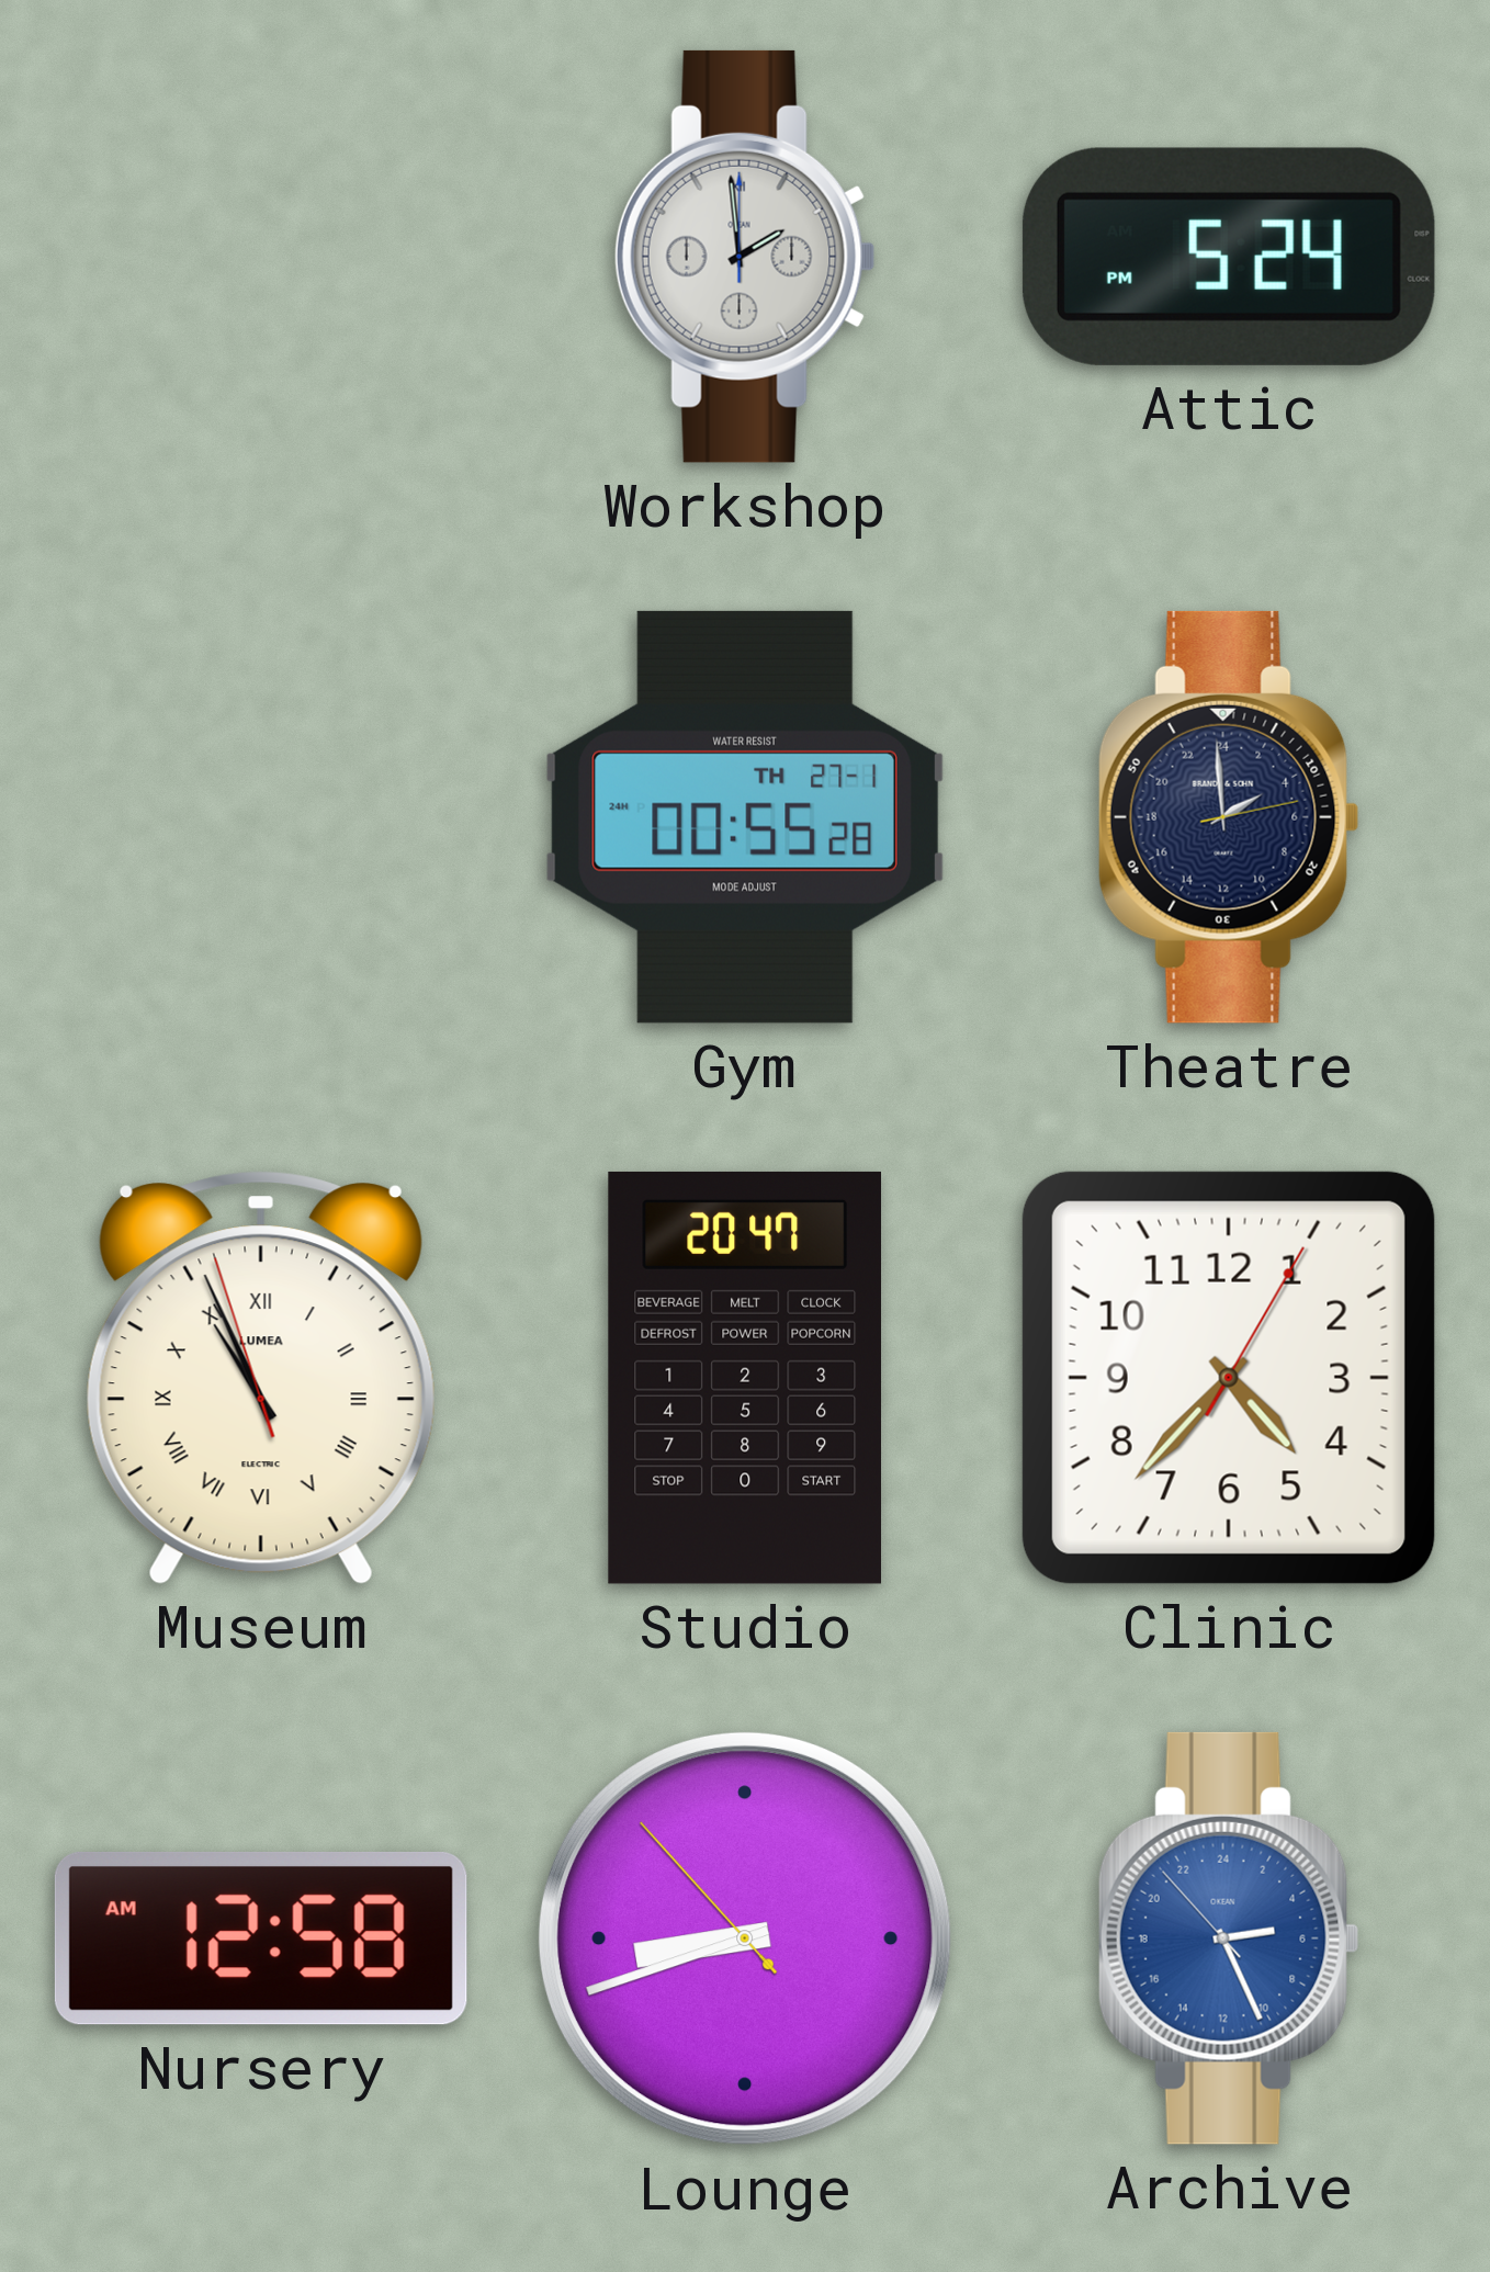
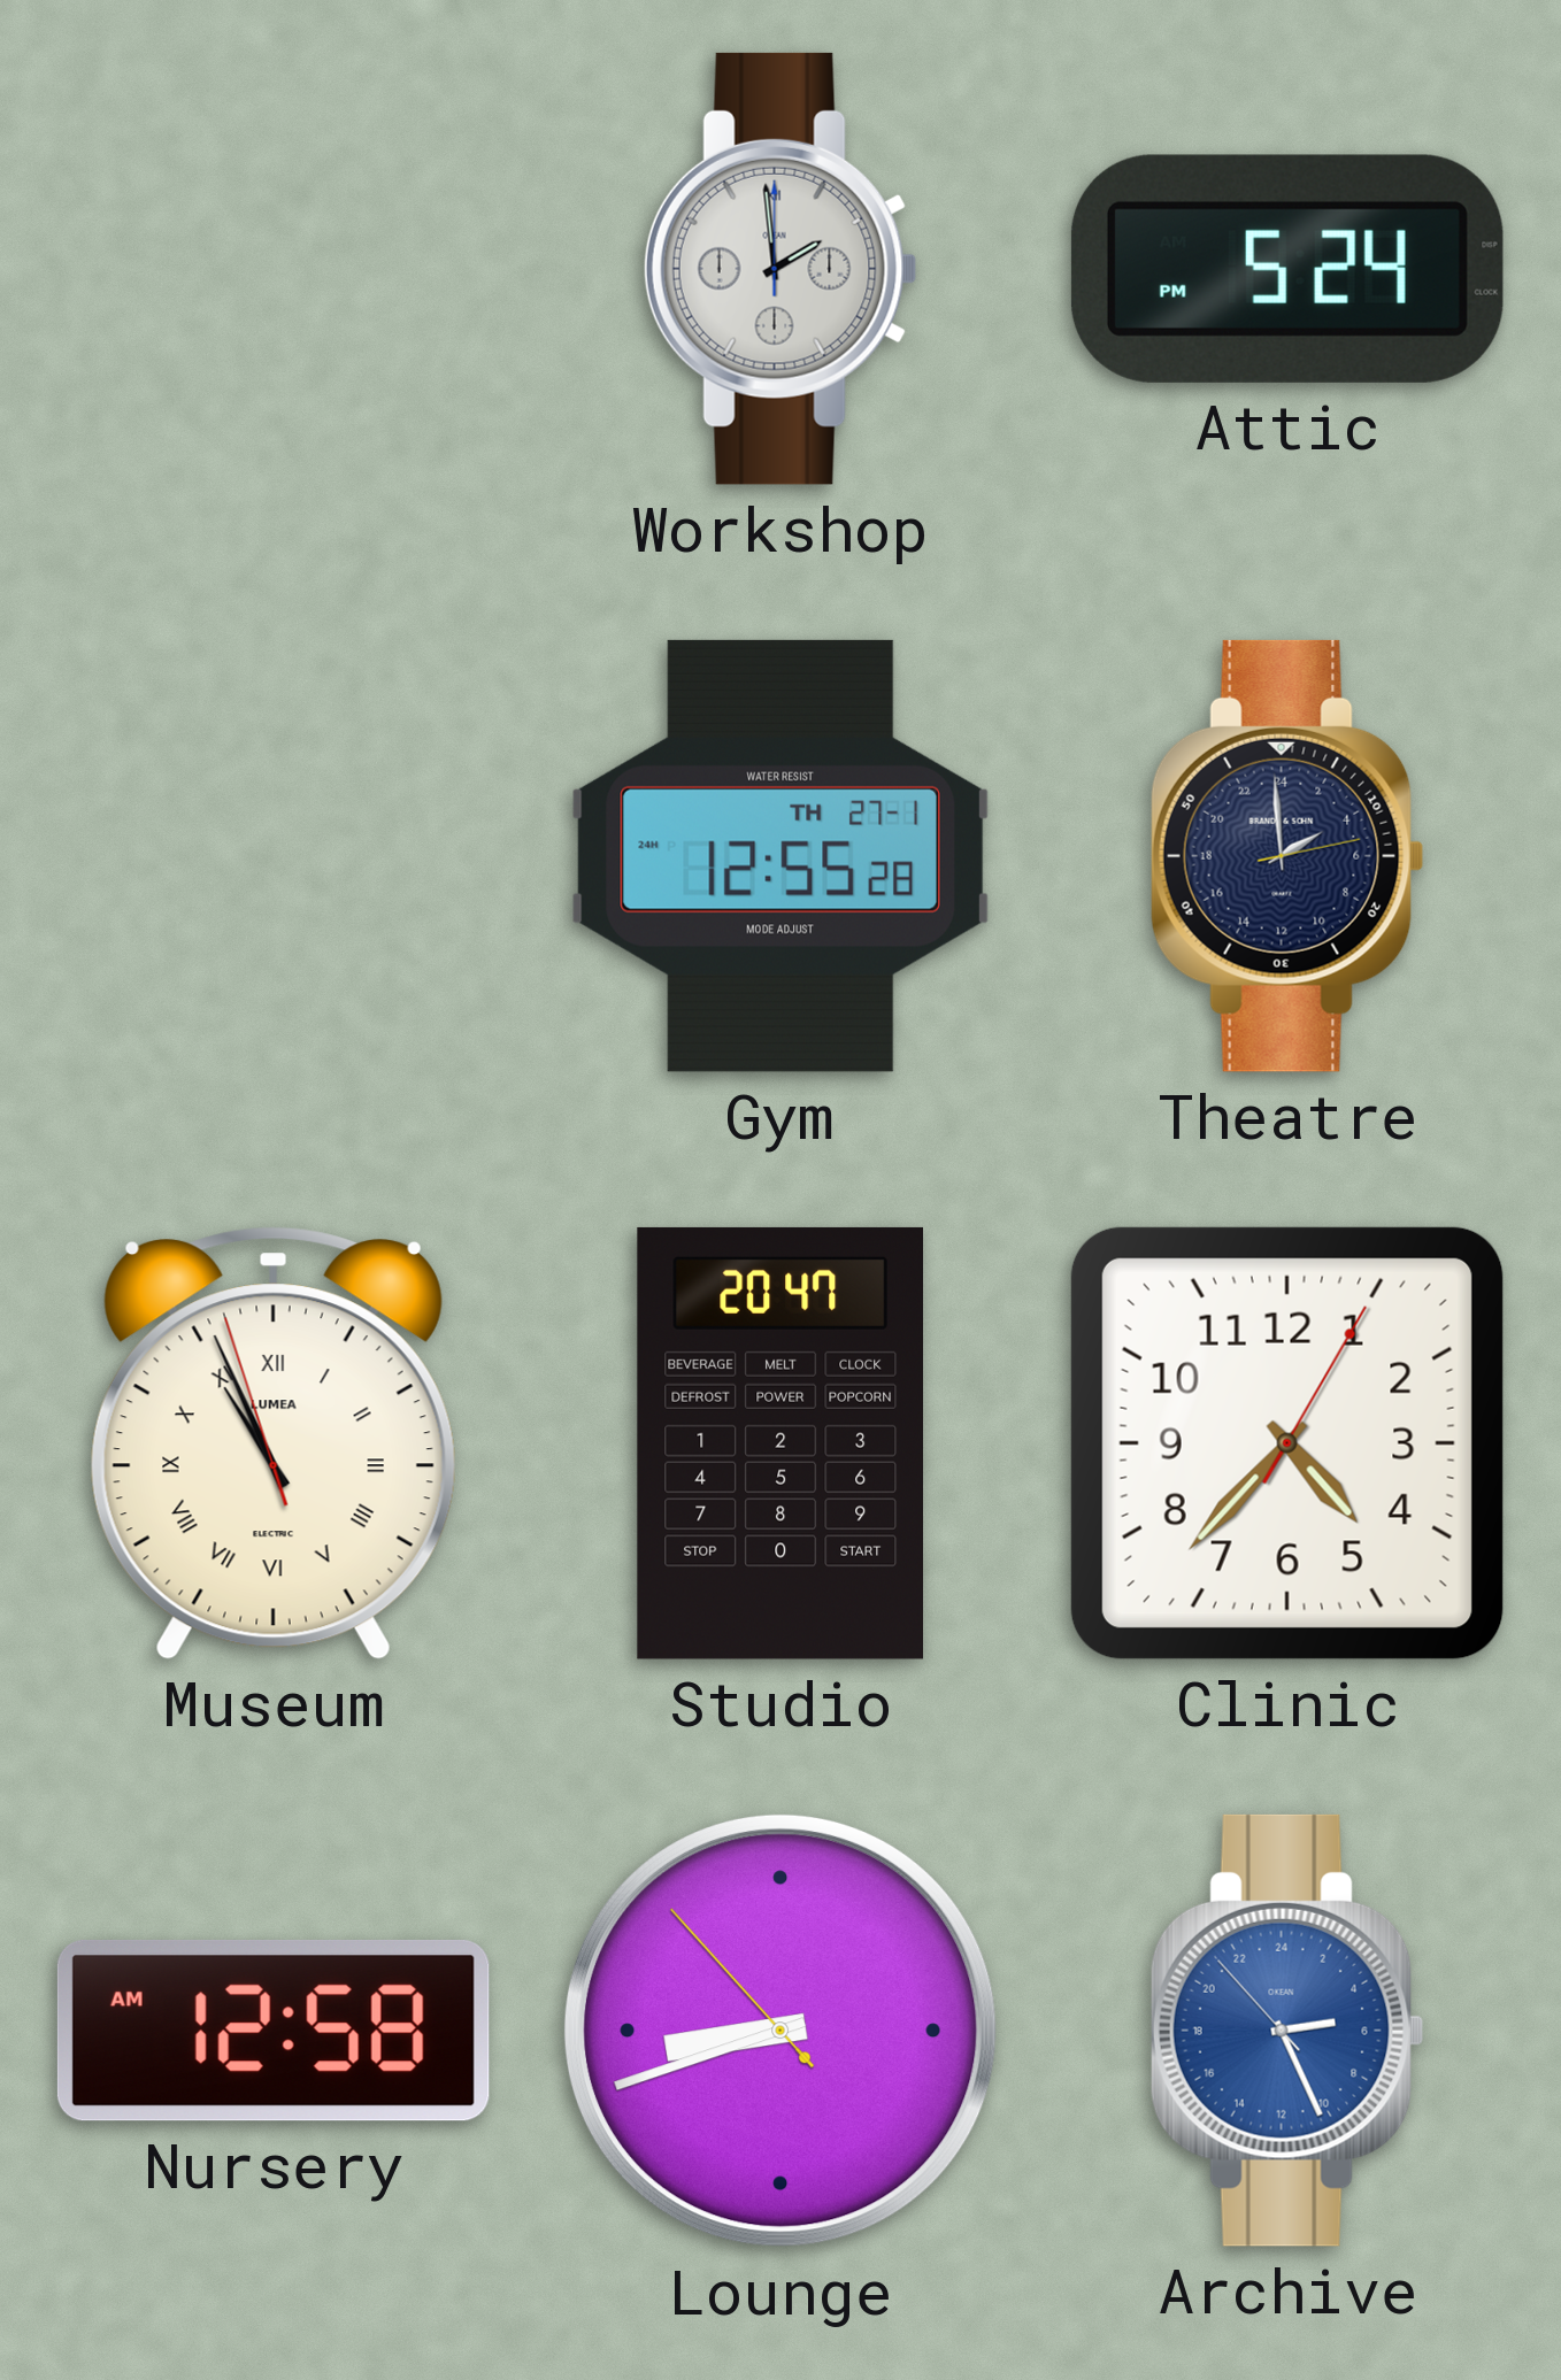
Gym: 00:55 -> 12:55 (780, 856)
